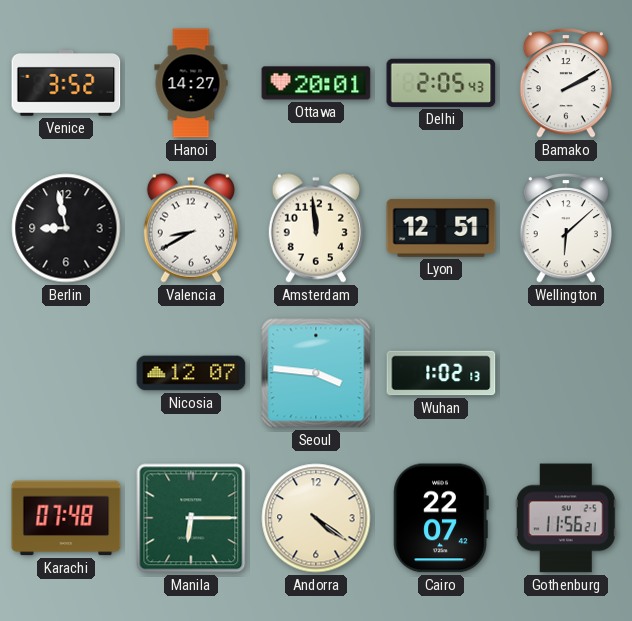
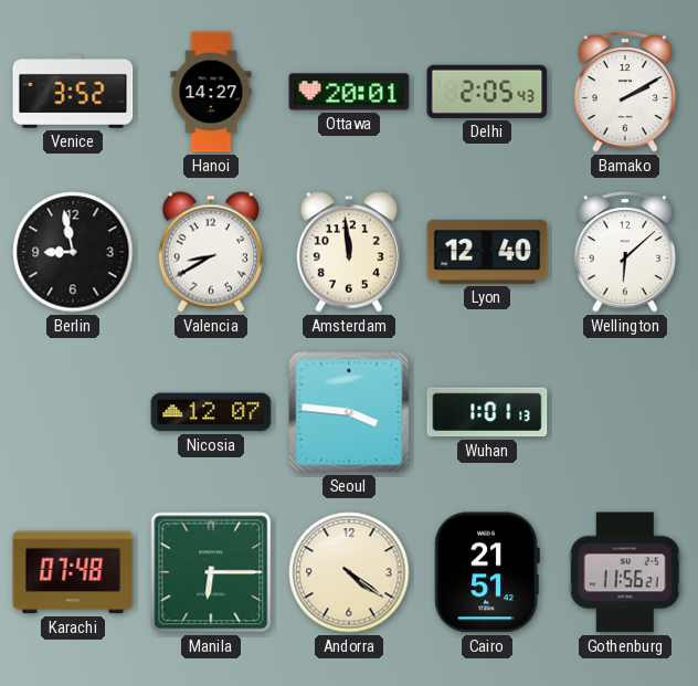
Lyon: 12:51 -> 12:40 (487, 252)
Wuhan: 1:02 -> 1:01 (487, 412)
Cairo: 22:07 -> 21:51 (487, 572)
